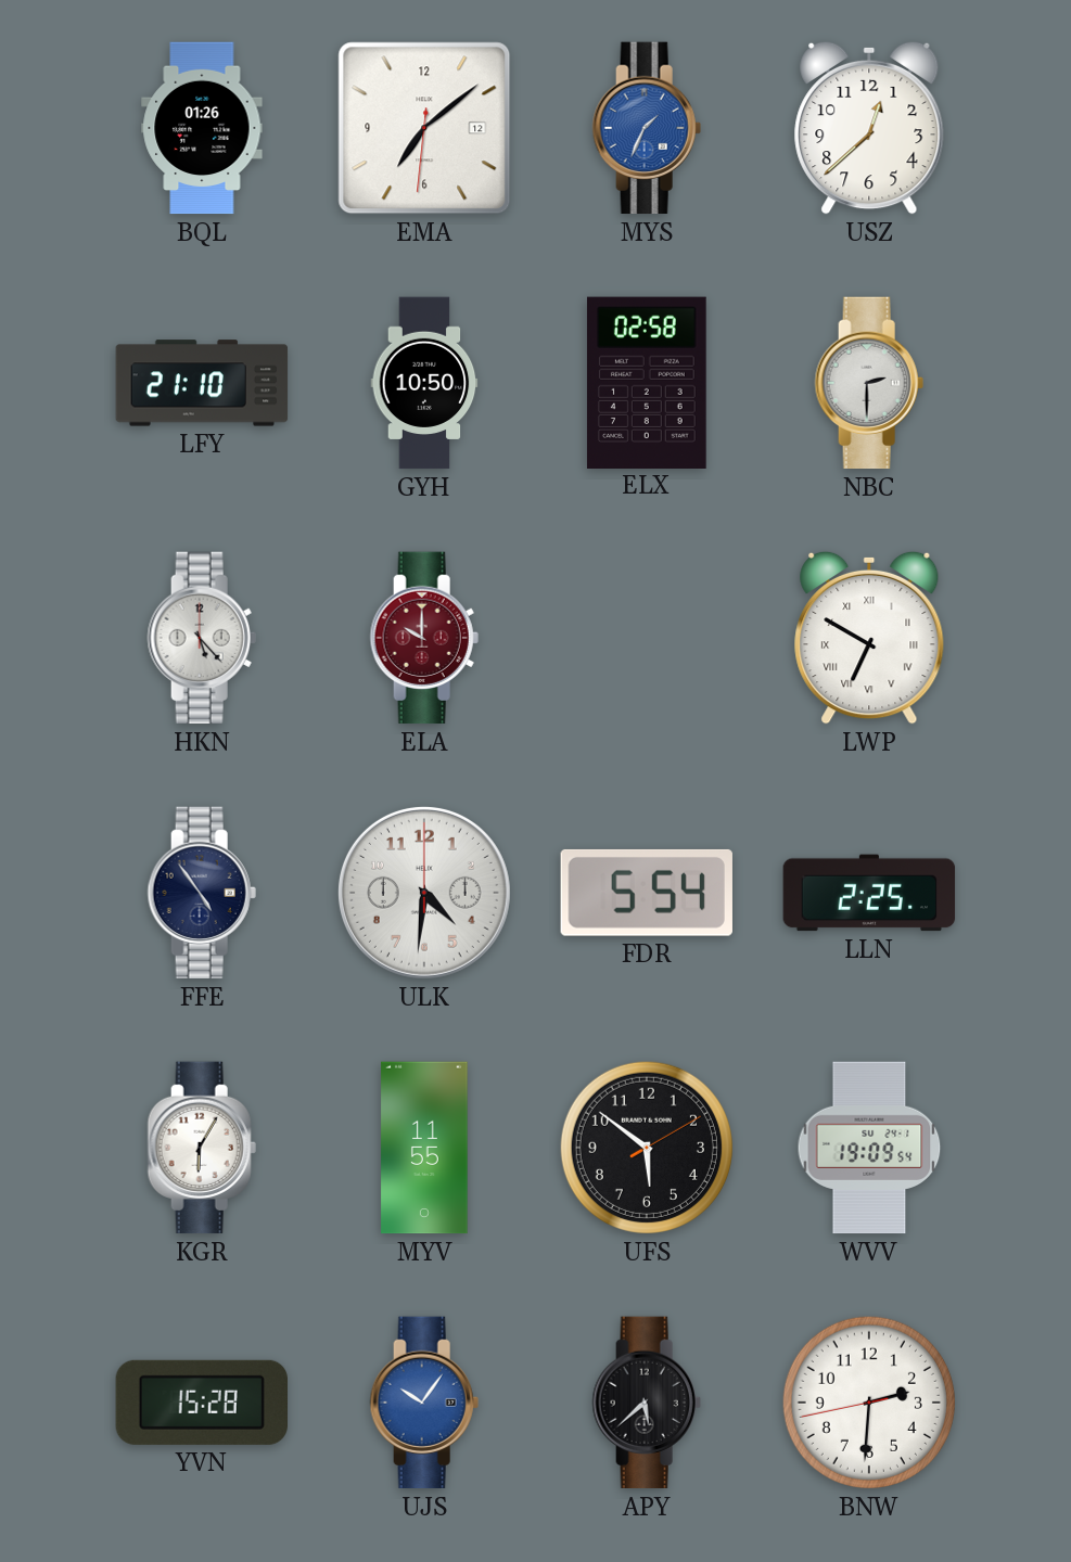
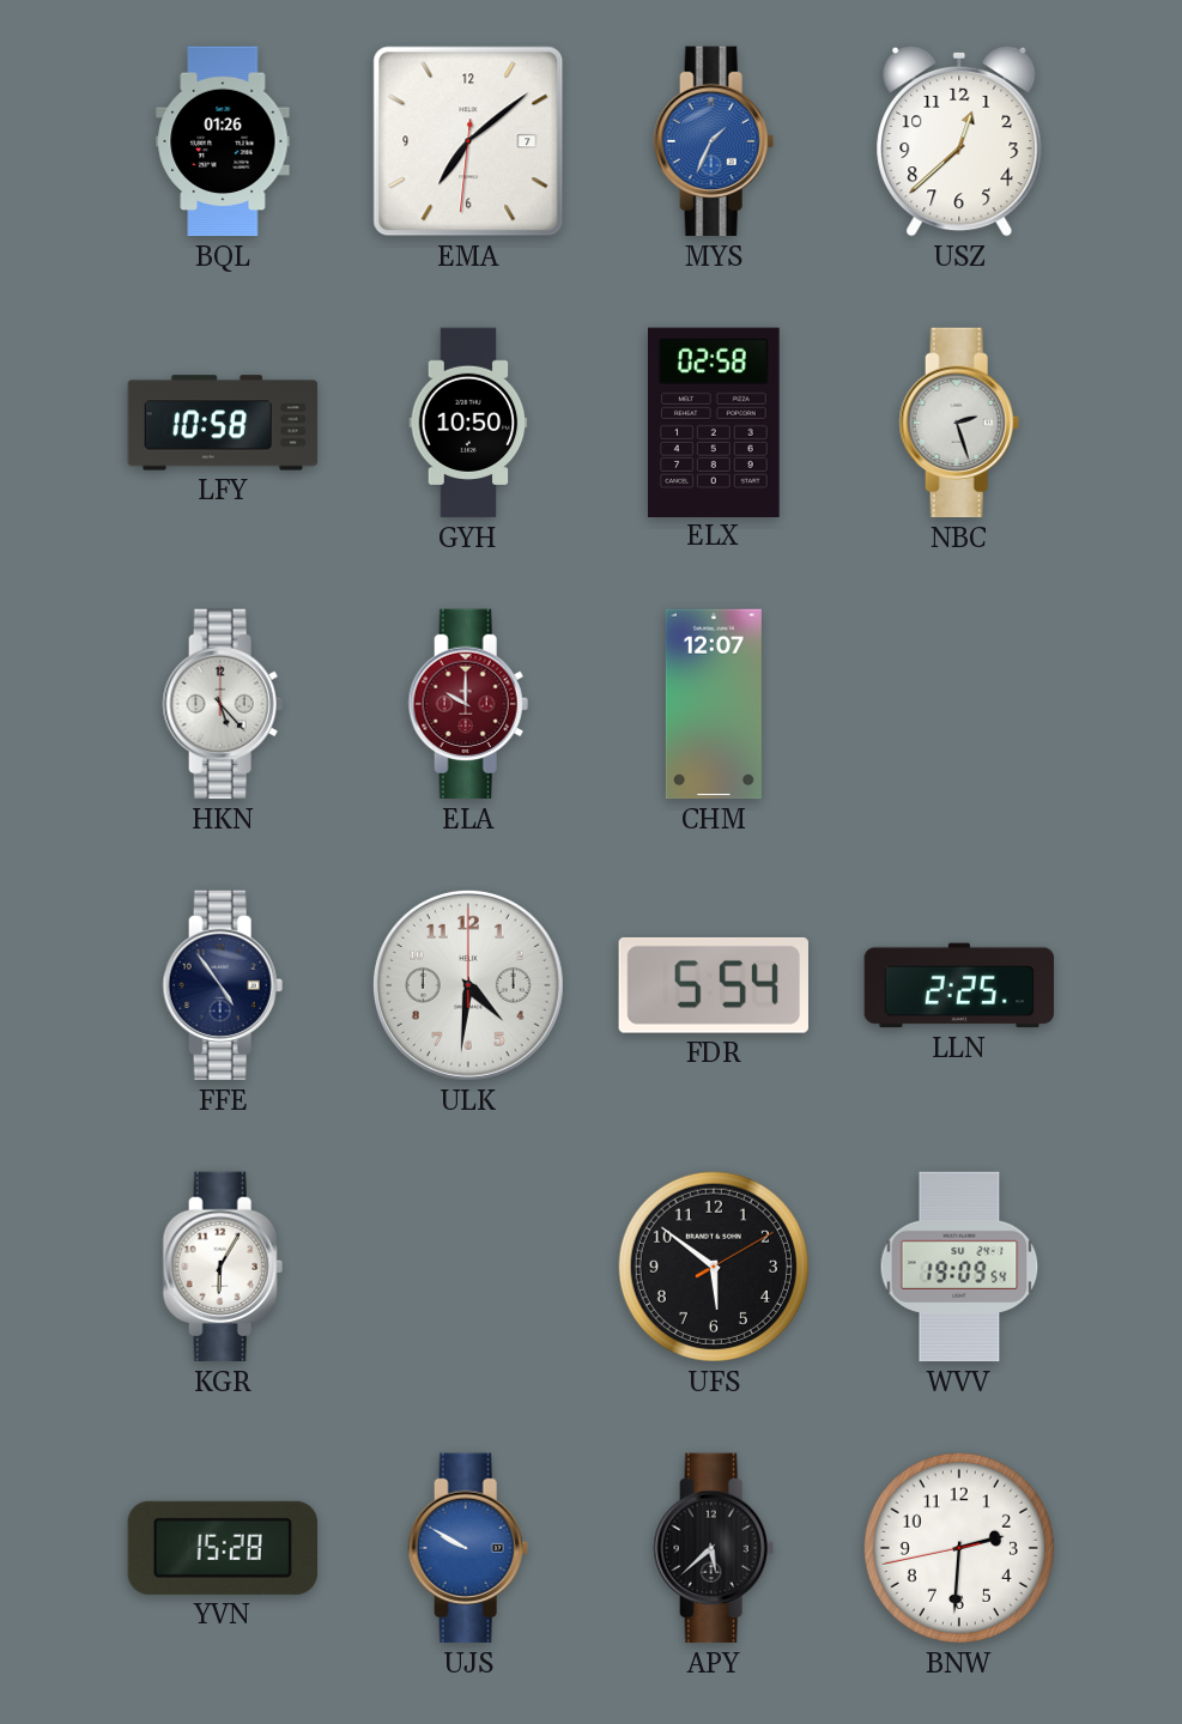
EMA date: 12 -> 7 (468, 141)
LFY: 21:10 -> 10:58 (223, 423)
NBC: 2:30 -> 2:27 (959, 423)
CHM: none -> 12:07 (714, 704)
LWP: 6:50 -> none (869, 638)
MYV: 11:55 -> none (424, 1148)
UJS: 10:06 -> 9:50 (468, 1548)
